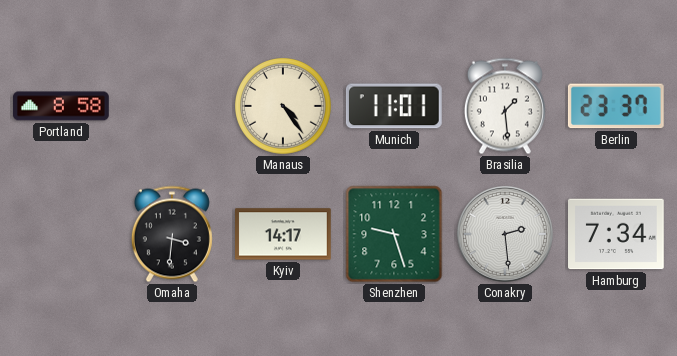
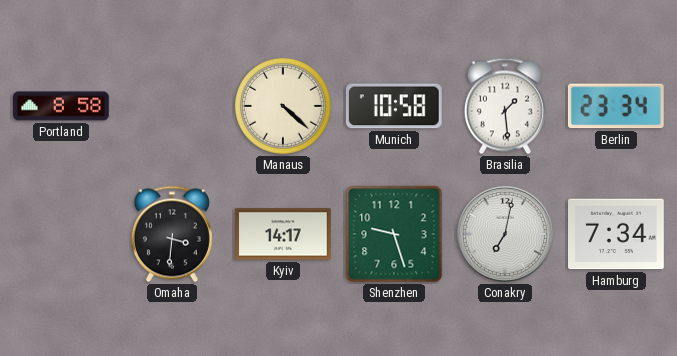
Manaus: 4:24 -> 4:22 (284, 107)
Munich: 11:01 -> 10:58 (394, 106)
Berlin: 23:37 -> 23:34 (616, 106)
Conakry: 2:29 -> 7:02 (505, 234)
